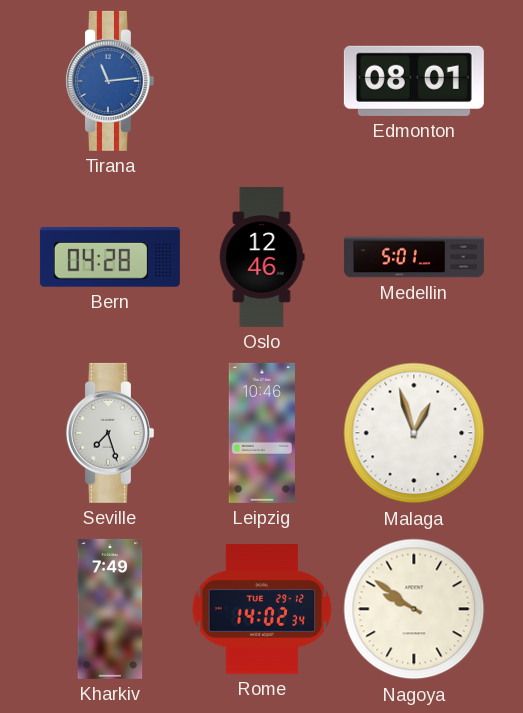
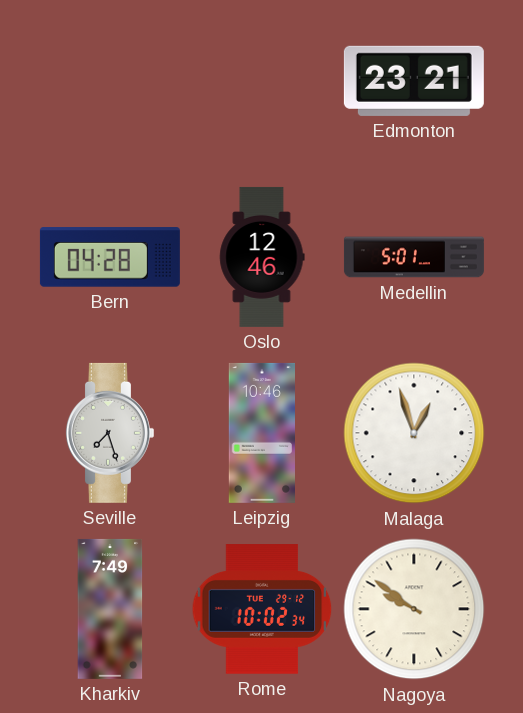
Tirana: 11:14 -> none (109, 81)
Edmonton: 08:01 -> 23:21 (414, 81)
Rome: 14:02 -> 10:02 (262, 609)
